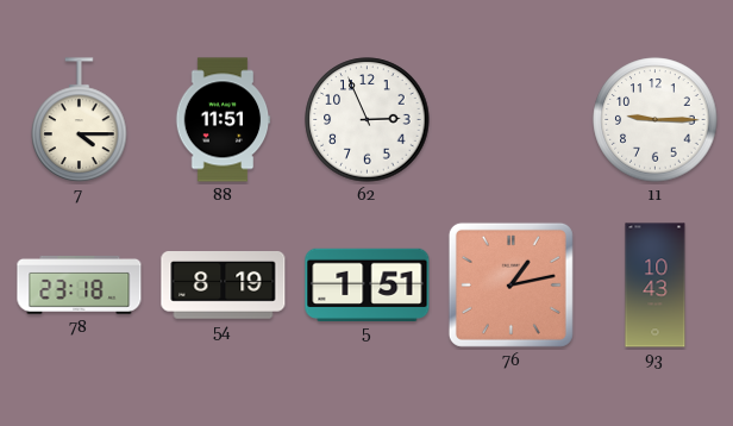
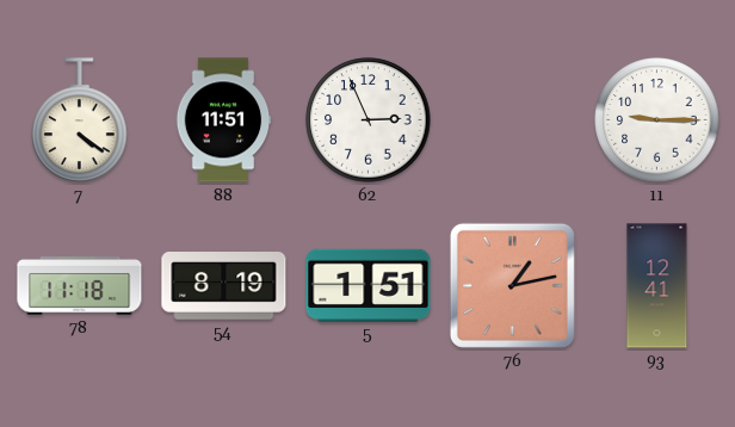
7: 4:15 -> 4:21 (80, 120)
78: 23:18 -> 11:18 (80, 286)
93: 10:43 -> 12:41 (657, 286)
